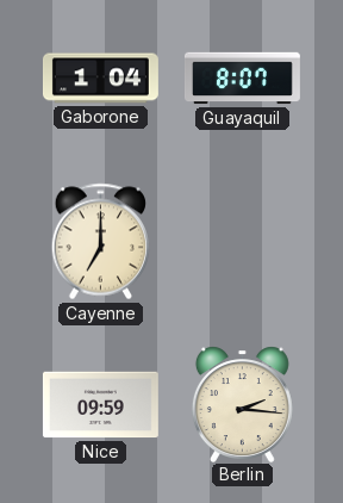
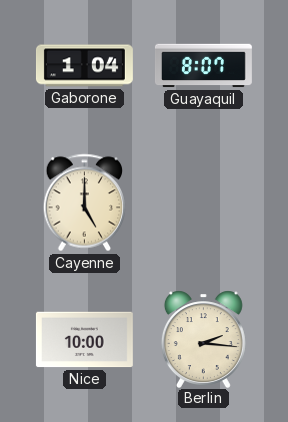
Cayenne: 7:00 -> 5:00 (85, 203)
Nice: 09:59 -> 10:00 (84, 340)
